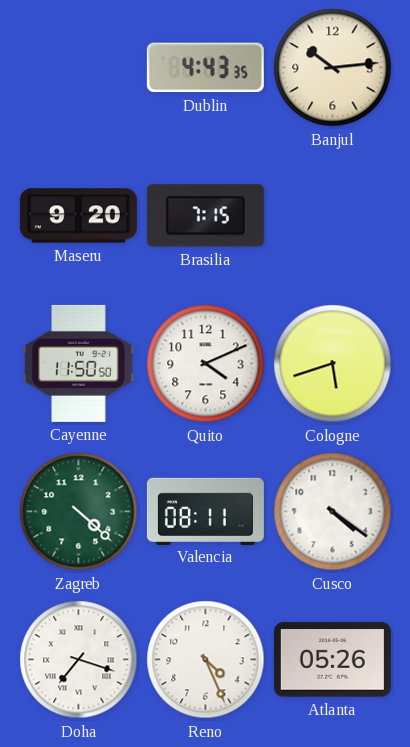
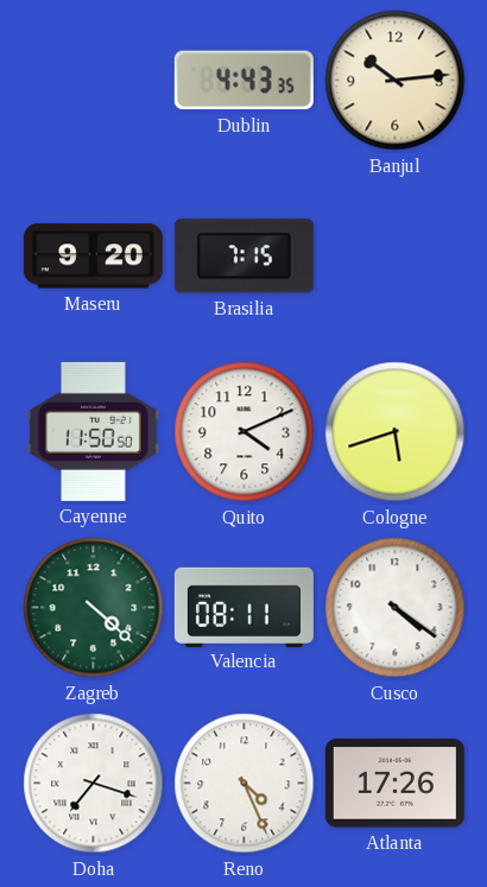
Atlanta: 05:26 -> 17:26 (394, 784)
